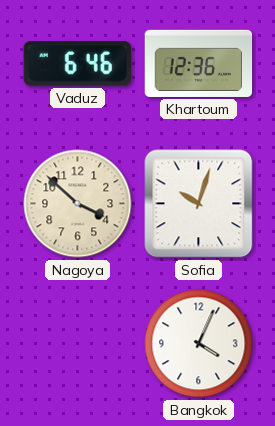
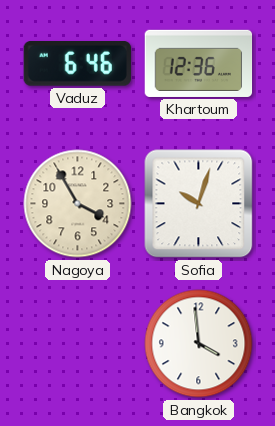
Nagoya: 3:52 -> 3:55 (78, 204)
Bangkok: 4:04 -> 3:59 (199, 344)
